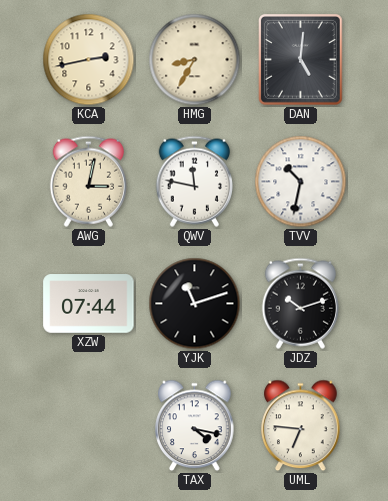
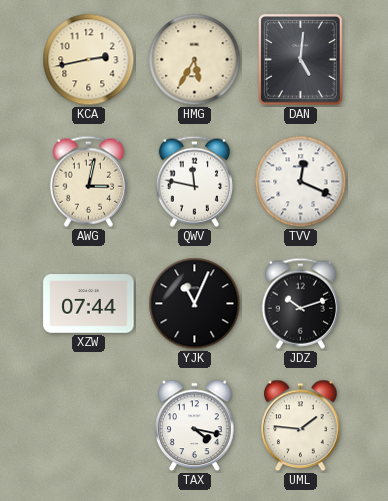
HMG: 8:35 -> 5:35 (195, 60)
TVV: 10:32 -> 12:19 (301, 182)
YJK: 11:12 -> 11:04 (195, 304)
UML: 6:46 -> 1:46 (301, 426)
